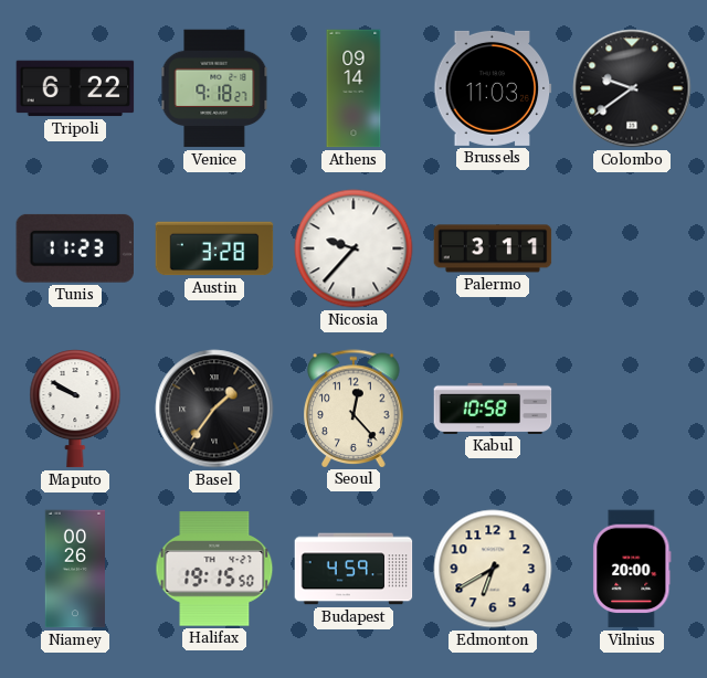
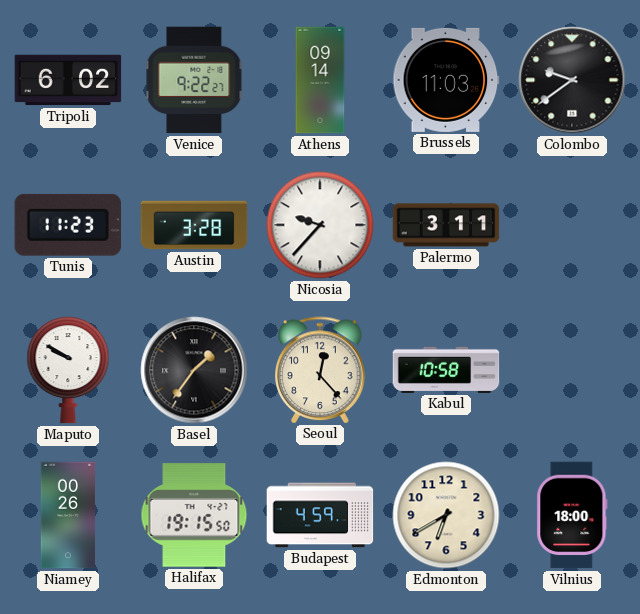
Tripoli: 6:22 -> 6:02 (68, 80)
Venice: 9:18 -> 9:22 (194, 80)
Vilnius: 20:00 -> 18:00 (572, 515)
